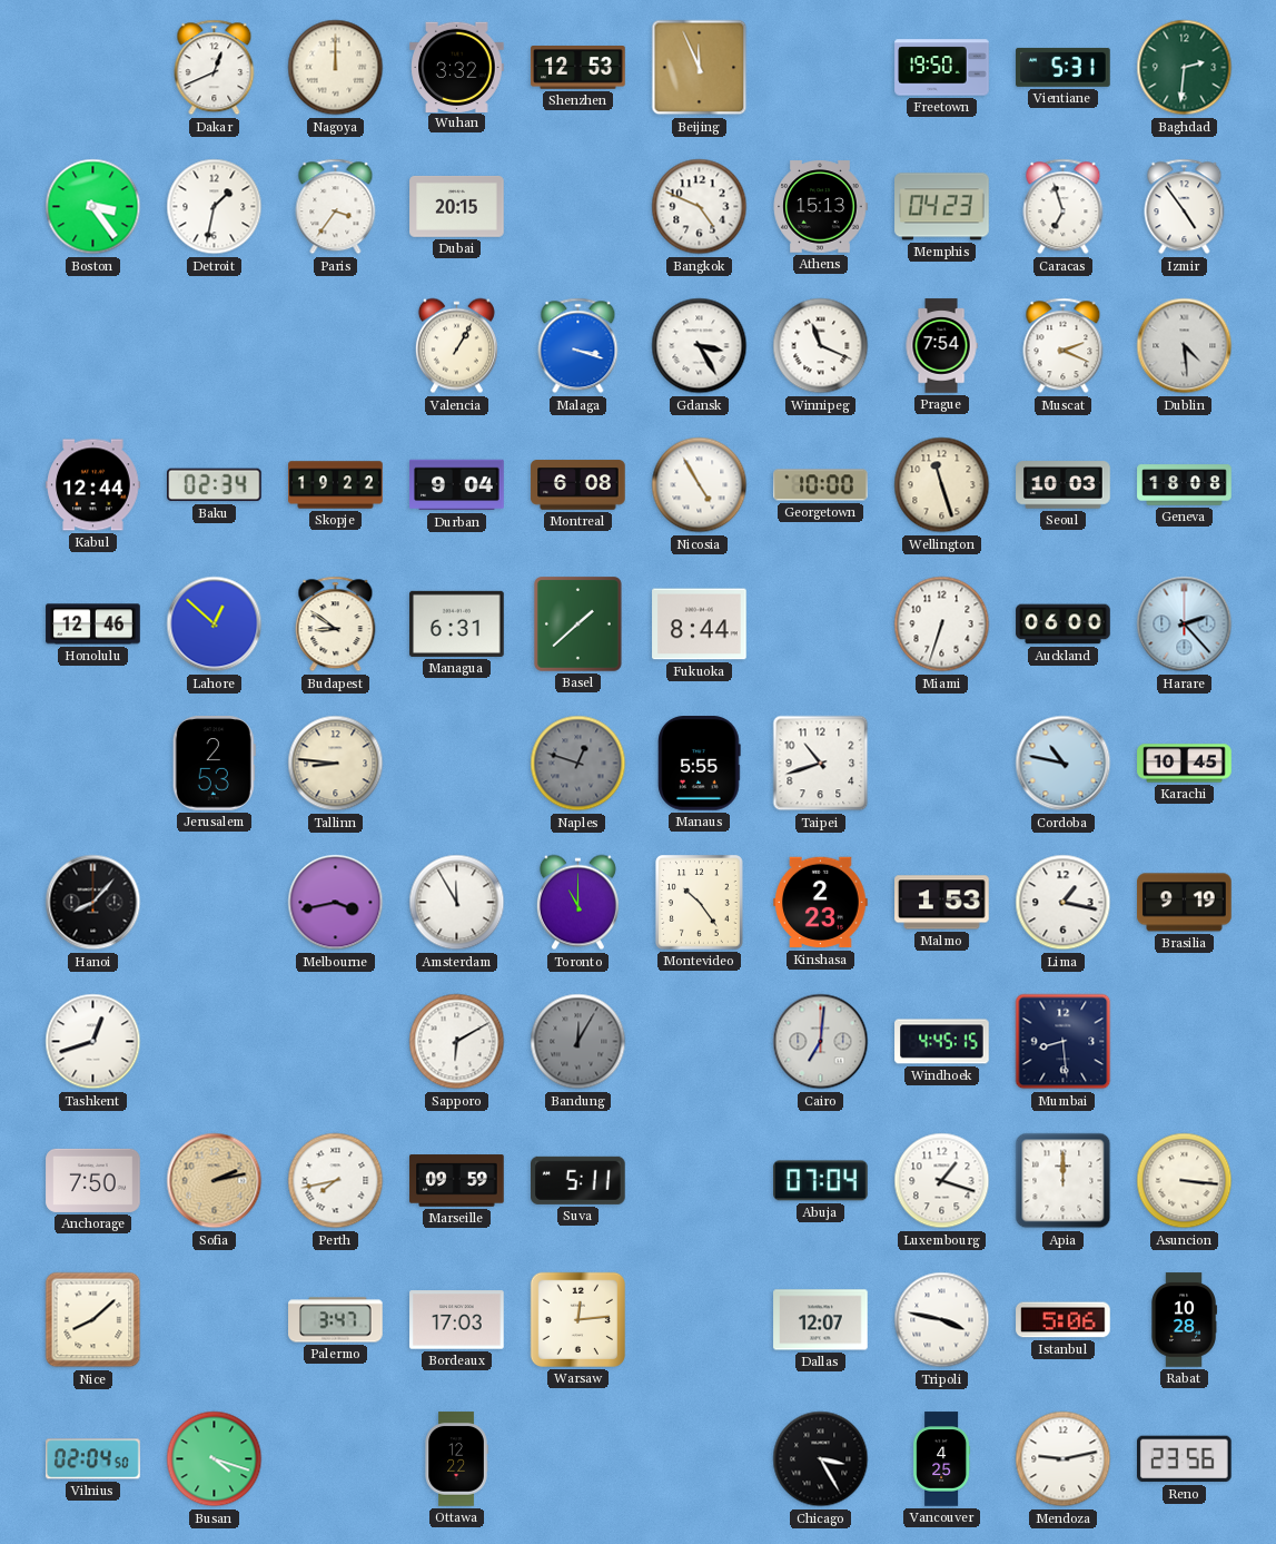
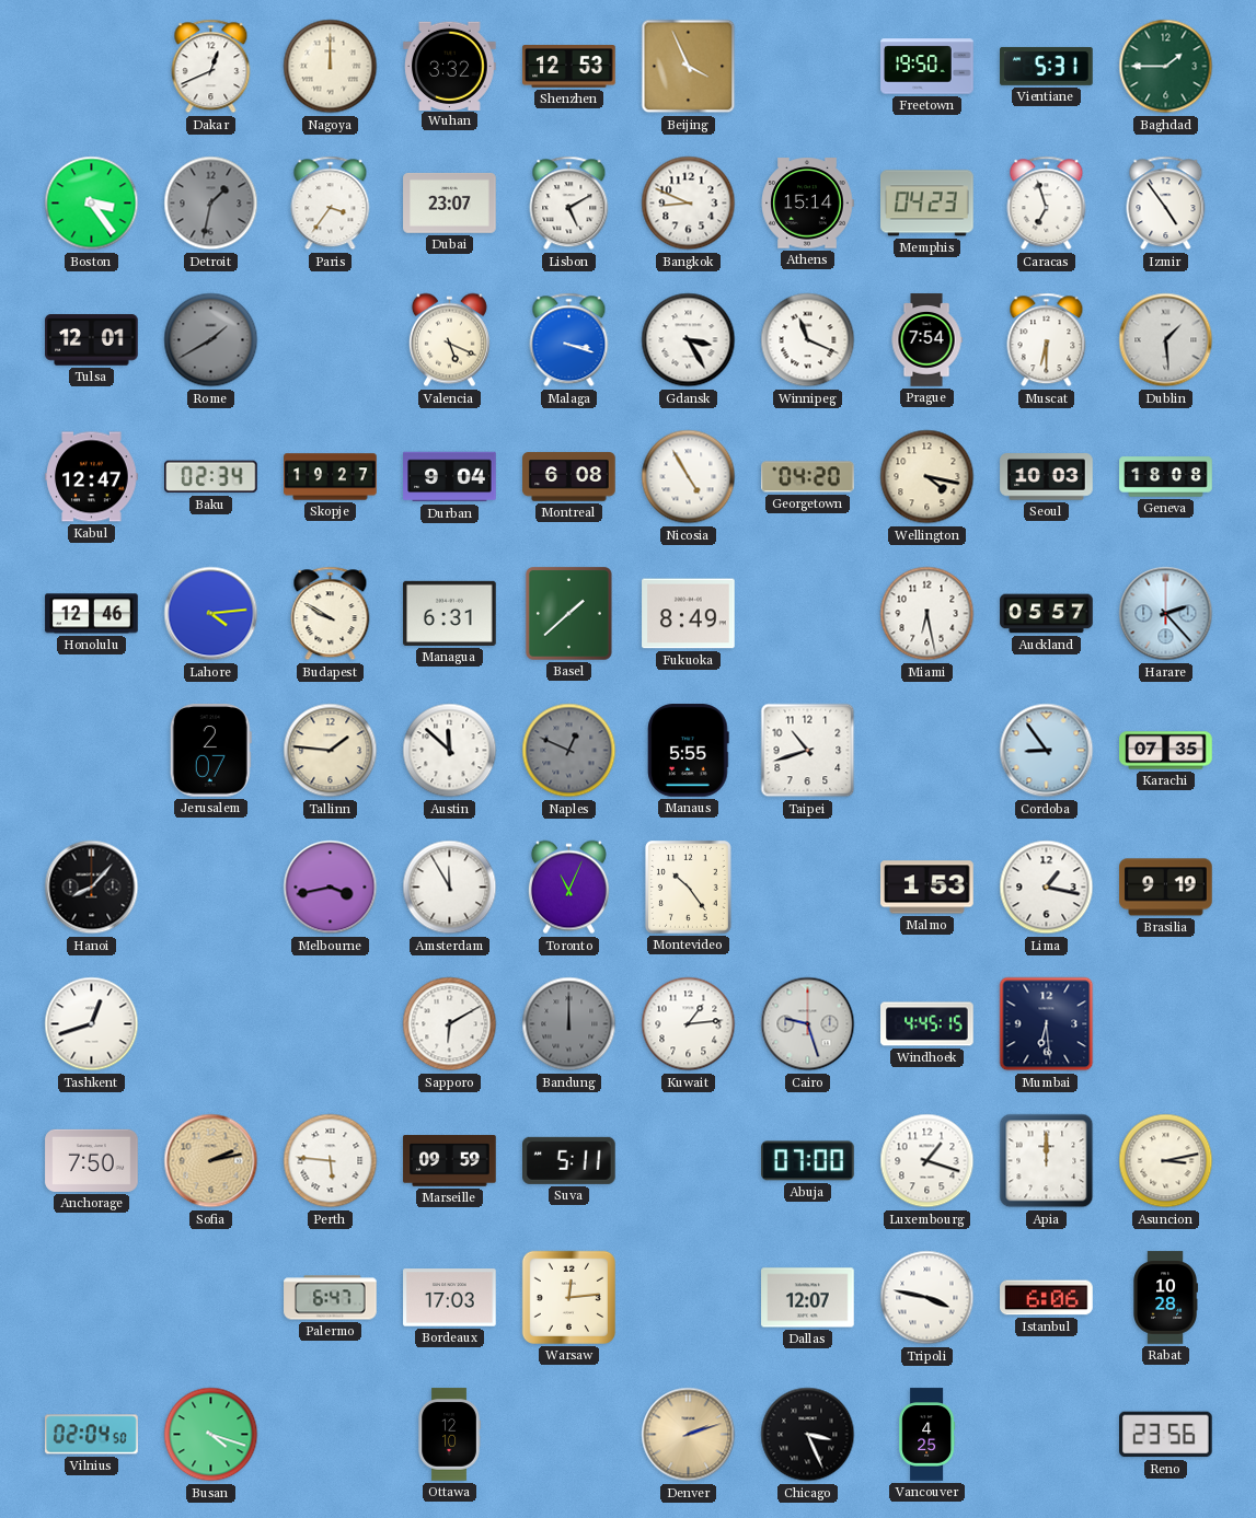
Beijing: 11:56 -> 3:56 (689, 67)
Baghdad: 2:31 -> 1:45 (1166, 67)
Detroit dial: white -> grey (211, 204)
Dubai: 20:15 -> 23:07 (450, 202)
Lisbon: none -> 5:10 (569, 204)
Bangkok: 4:49 -> 8:49 (689, 204)
Athens: 15:13 -> 15:14 (807, 204)
Tulsa: none -> 12:01 (92, 340)
Rome: none -> 1:40 (211, 340)
Valencia: 1:05 -> 5:19 (449, 340)
Muscat: 2:19 -> 6:30 (1047, 340)
Dublin: 4:29 -> 1:29 (1166, 340)
Kabul: 12:44 -> 12:47 (92, 477)
Skopje: 19:22 -> 19:27 (331, 477)
Georgetown: 10:00 -> 04:20 (808, 477)
Wellington: 11:27 -> 4:17 (927, 477)
Lahore: 12:52 -> 4:14 (211, 614)
Budapest: 8:51 -> 9:50 (331, 614)
Fukuoka: 8:44 -> 8:49 (689, 614)
Miami: 6:33 -> 6:28 (927, 614)
Auckland: 06:00 -> 05:57 (1047, 614)
Jerusalem: 2:53 -> 2:07 (210, 751)
Tallinn: 8:46 -> 1:46 (331, 751)
Austin: none -> 11:52 (450, 751)
Naples: 12:48 -> 12:49 (569, 751)
Cordoba: 10:47 -> 8:54 (1047, 751)
Karachi: 10:45 -> 07:35 (1166, 751)
Toronto: 11:00 -> 11:04 (568, 888)
Kinshasa: 2:23 -> none (821, 903)
Bandung: 12:05 -> 12:00 (569, 1024)
Kuwait: none -> 1:14 (689, 1024)
Cairo: 7:01 -> 9:27 (808, 1024)
Mumbai: 8:29 -> 6:29 (1047, 1024)
Perth: 7:43 -> 5:46 (331, 1161)
Abuja: 07:04 -> 07:00 (808, 1161)
Asuncion: 3:16 -> 3:13 (1166, 1161)
Nice: 8:08 -> none (93, 1320)
Palermo: 3:47 -> 6:47 (331, 1298)
Istanbul: 5:06 -> 6:06 (1047, 1298)
Ottawa: 12:22 -> 12:10 (449, 1435)
Denver: none -> 2:12 (689, 1435)
Chicago: 3:25 -> 3:26 (808, 1435)
Mendoza: 9:13 -> none (1064, 1459)
